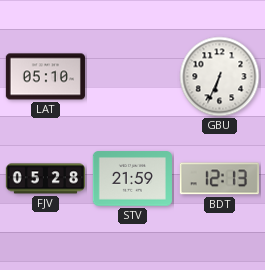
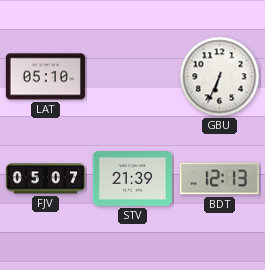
FJV: 05:28 -> 05:07 (45, 179)
STV: 21:59 -> 21:39 (132, 179)
